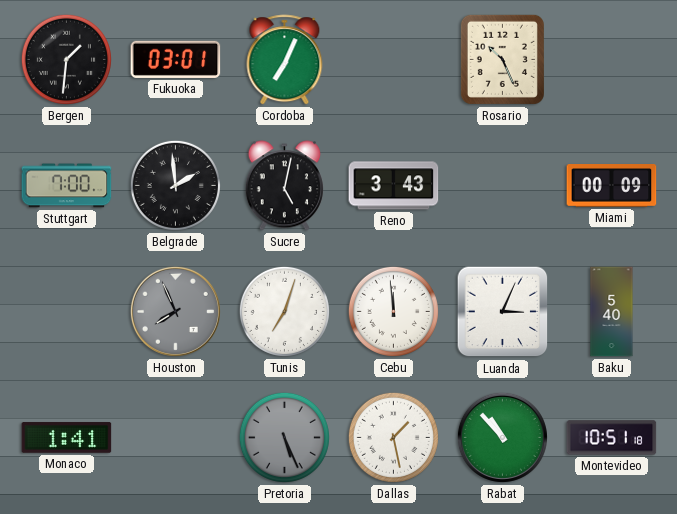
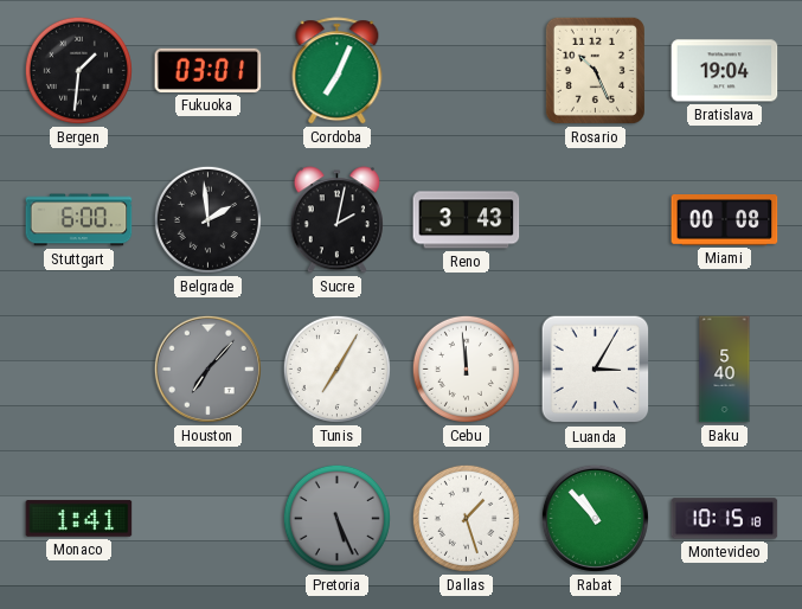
Bratislava: none -> 19:04 (725, 71)
Stuttgart: 7:00 -> 6:00 (79, 220)
Sucre: 5:02 -> 2:02 (336, 220)
Miami: 00:09 -> 00:08 (725, 220)
Houston: 7:56 -> 7:07 (207, 368)
Tunis: 7:03 -> 7:05 (336, 368)
Luanda: 3:04 -> 3:05 (596, 370)
Dallas: 1:28 -> 1:27 (466, 518)
Montevideo: 10:51 -> 10:15 (725, 519)
